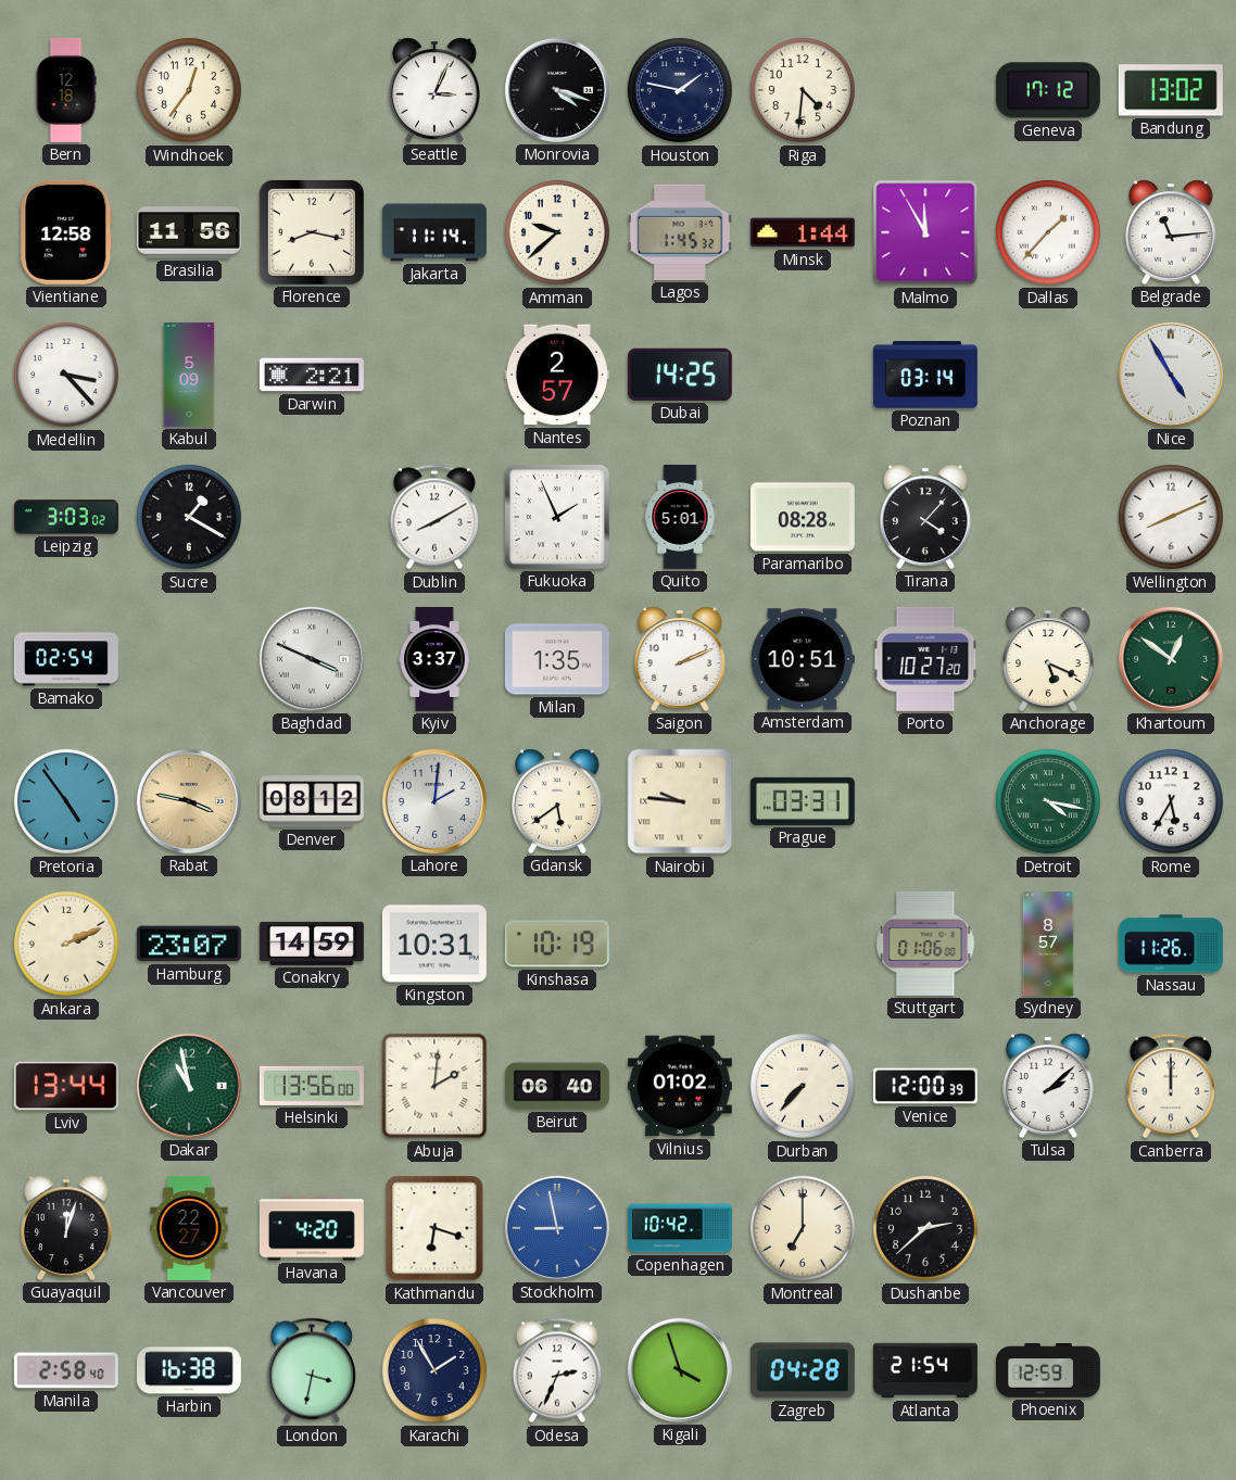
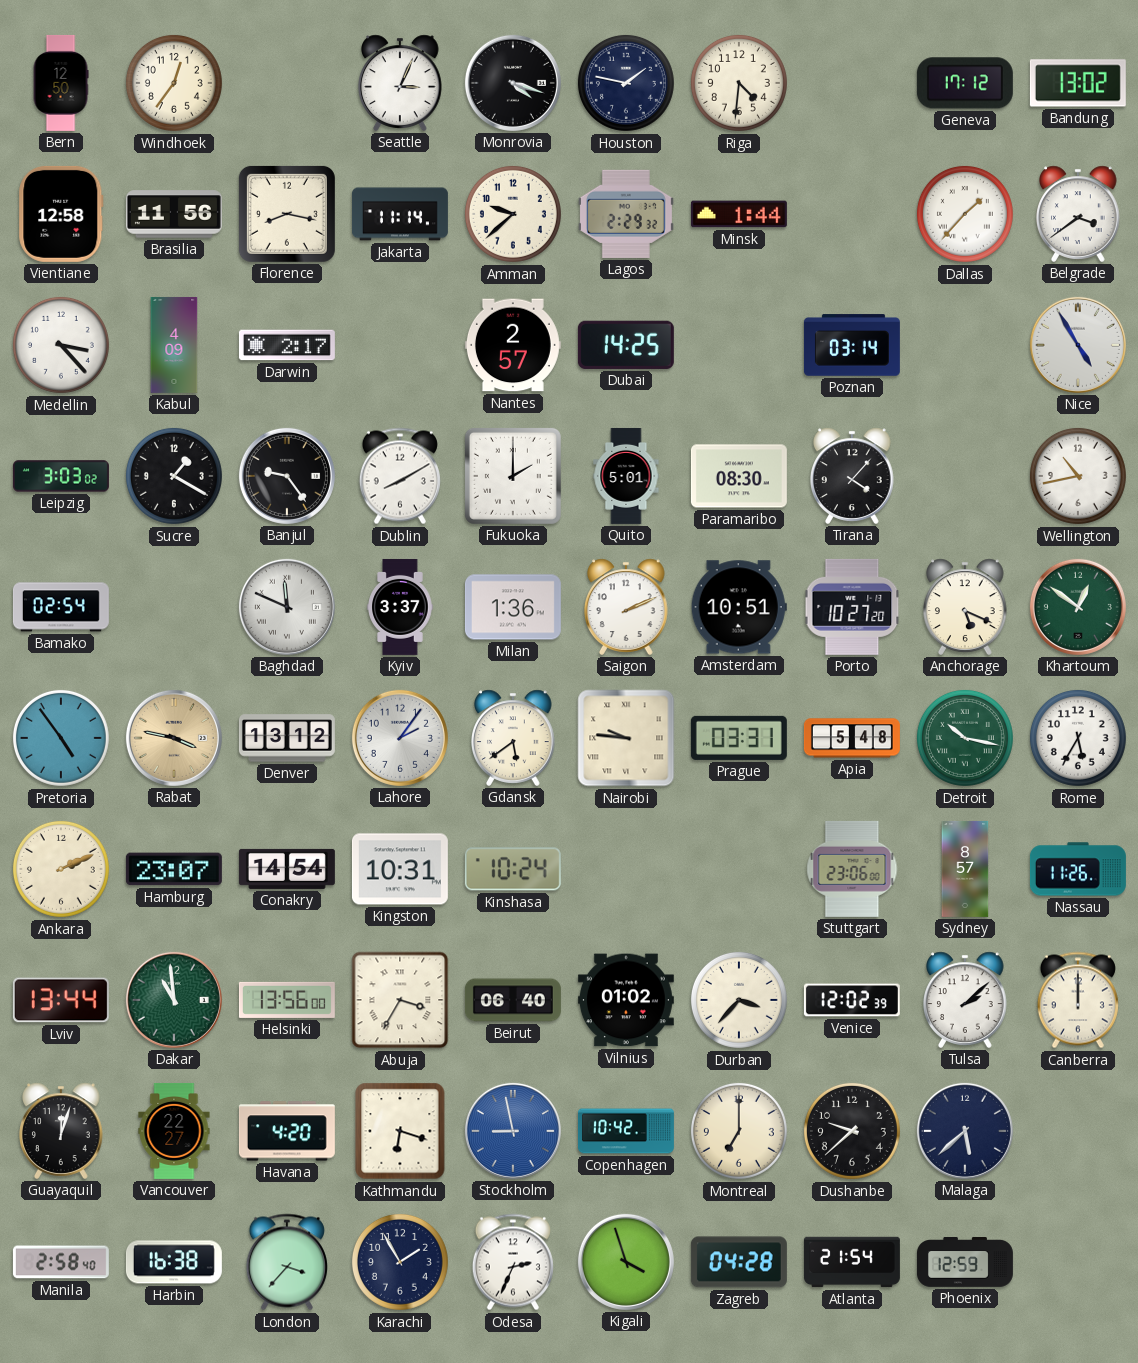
Bern: 12:18 -> 12:50 (61, 83)
Lagos: 1:45 -> 2:29 (626, 214)
Malmo: 11:55 -> none (925, 232)
Belgrade: 11:14 -> 3:39 (1079, 214)
Kabul: 5:09 -> 4:09 (174, 345)
Darwin: 2:21 -> 2:17 (287, 345)
Banjul: none -> 9:24 (287, 476)
Fukuoka: 1:56 -> 2:00 (513, 476)
Paramaribo: 08:28 -> 08:30 (739, 476)
Wellington: 8:11 -> 10:43 (1078, 476)
Baghdad: 3:49 -> 11:49 (287, 607)
Milan: 1:35 -> 1:36 (513, 607)
Denver: 08:12 -> 13:12 (287, 738)
Lahore: 2:01 -> 2:06 (400, 738)
Apia: none -> 5:48 (852, 738)
Detroit: 4:17 -> 10:17 (965, 738)
Conakry: 14:59 -> 14:54 (287, 869)
Kinshasa: 10:19 -> 10:24 (513, 869)
Stuttgart: 01:06 -> 23:06 (852, 869)
Dakar: 10:58 -> 10:59 (174, 1000)
Abuja: 2:01 -> 3:35 (400, 1000)
Durban: 7:37 -> 3:37 (739, 1000)
Venice: 12:00 -> 12:02 (852, 1000)
Dushanbe: 2:38 -> 9:38 (852, 1131)
Malaga: none -> 5:38 (965, 1131)
London: 3:32 -> 3:37 (287, 1262)
